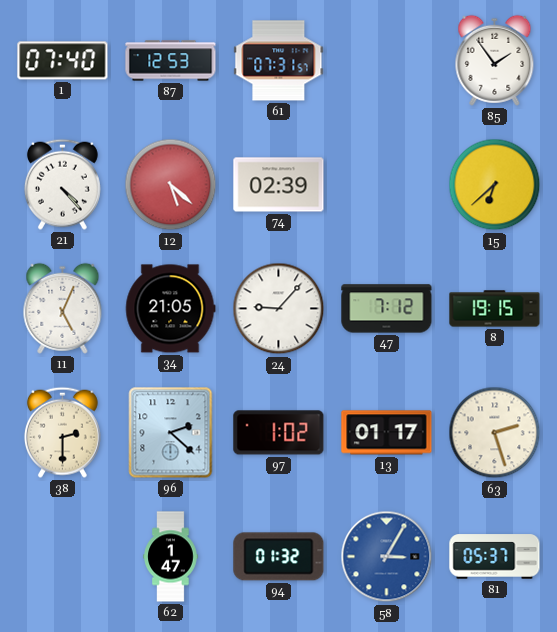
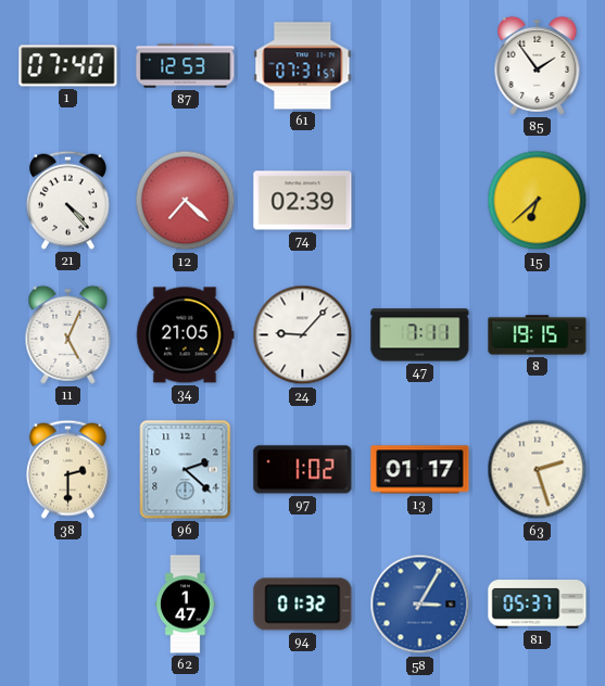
12: 5:22 -> 7:22 (186, 201)
47: 7:12 -> 7:11 (420, 335)
